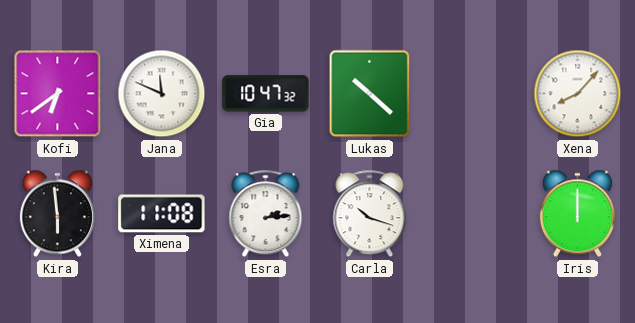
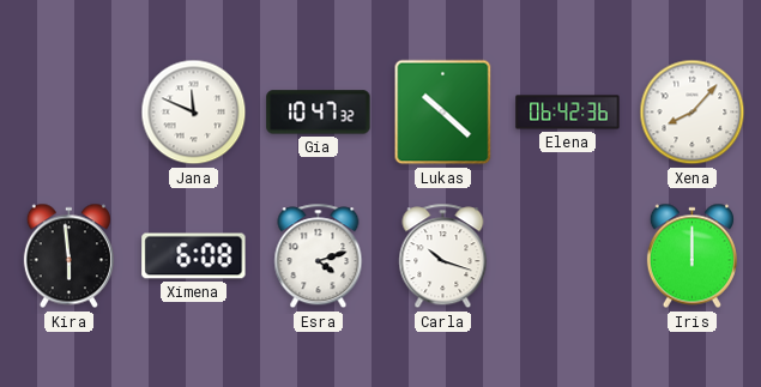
Kofi: 6:39 -> none (58, 94)
Elena: none -> 06:42 (568, 113)
Ximena: 11:08 -> 6:08 (194, 256)
Esra: 2:14 -> 4:12 (319, 256)
